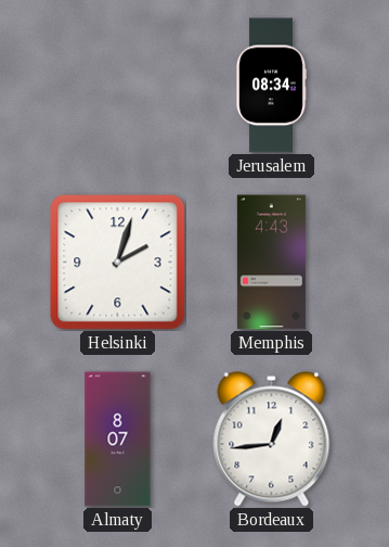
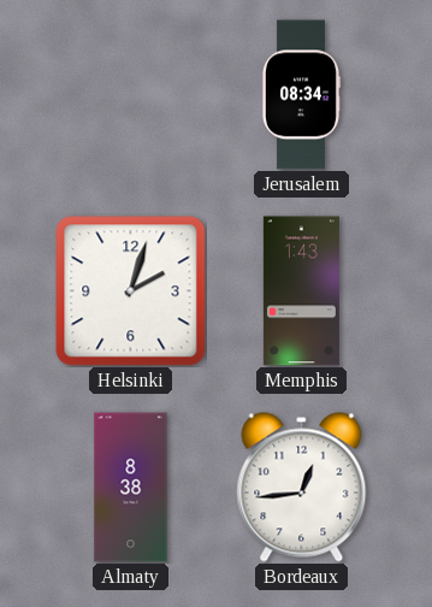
Memphis: 4:43 -> 1:43 (301, 291)
Almaty: 8:07 -> 8:38 (131, 488)
